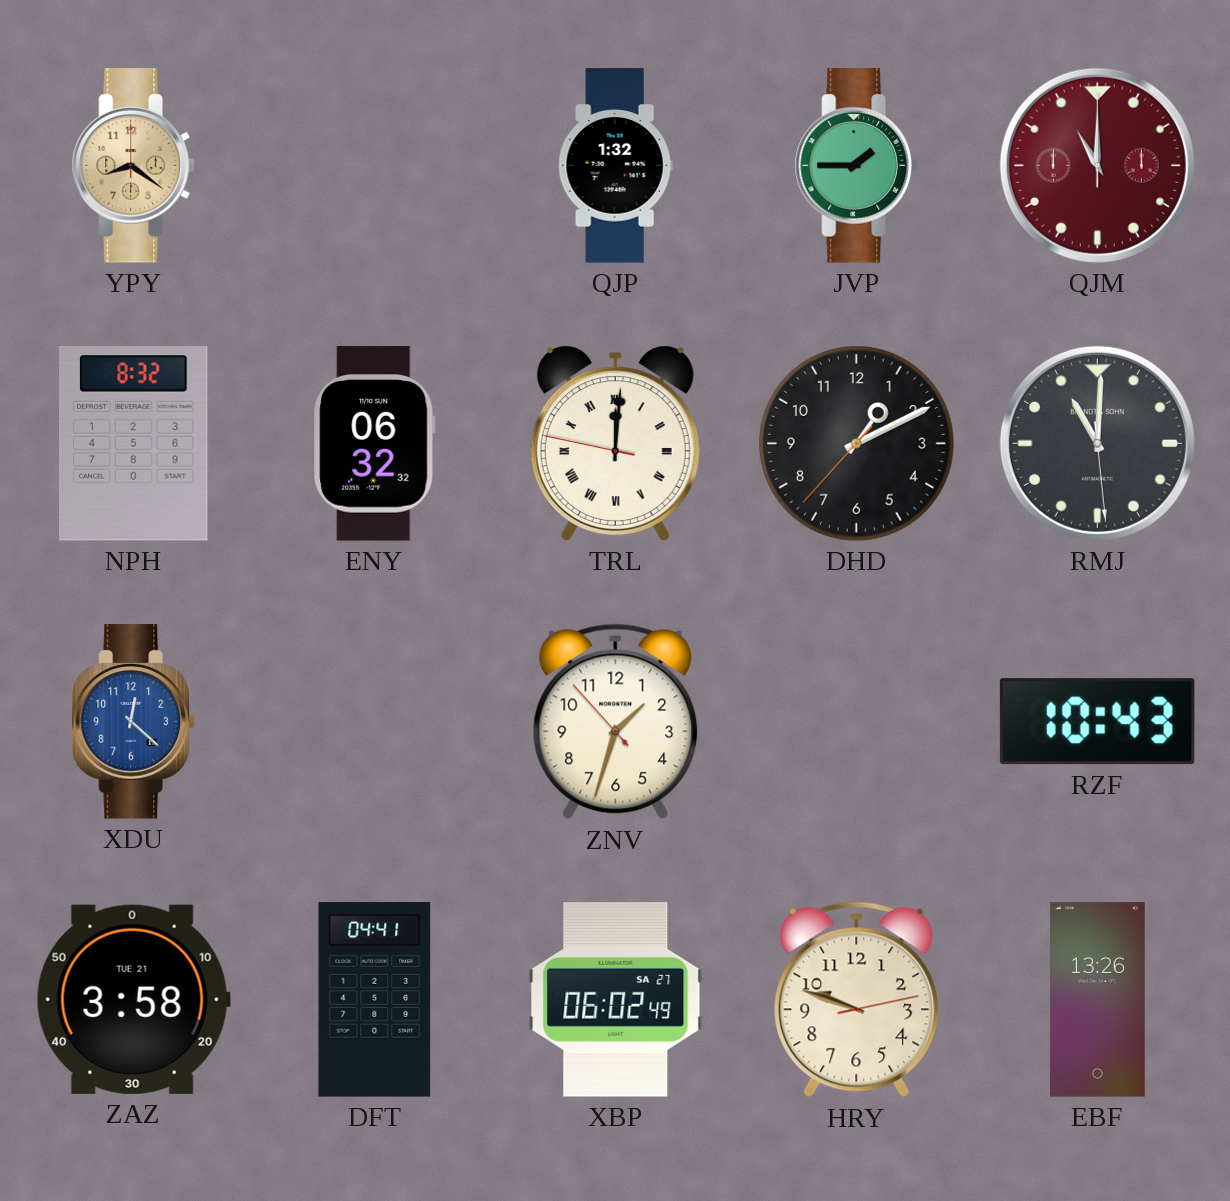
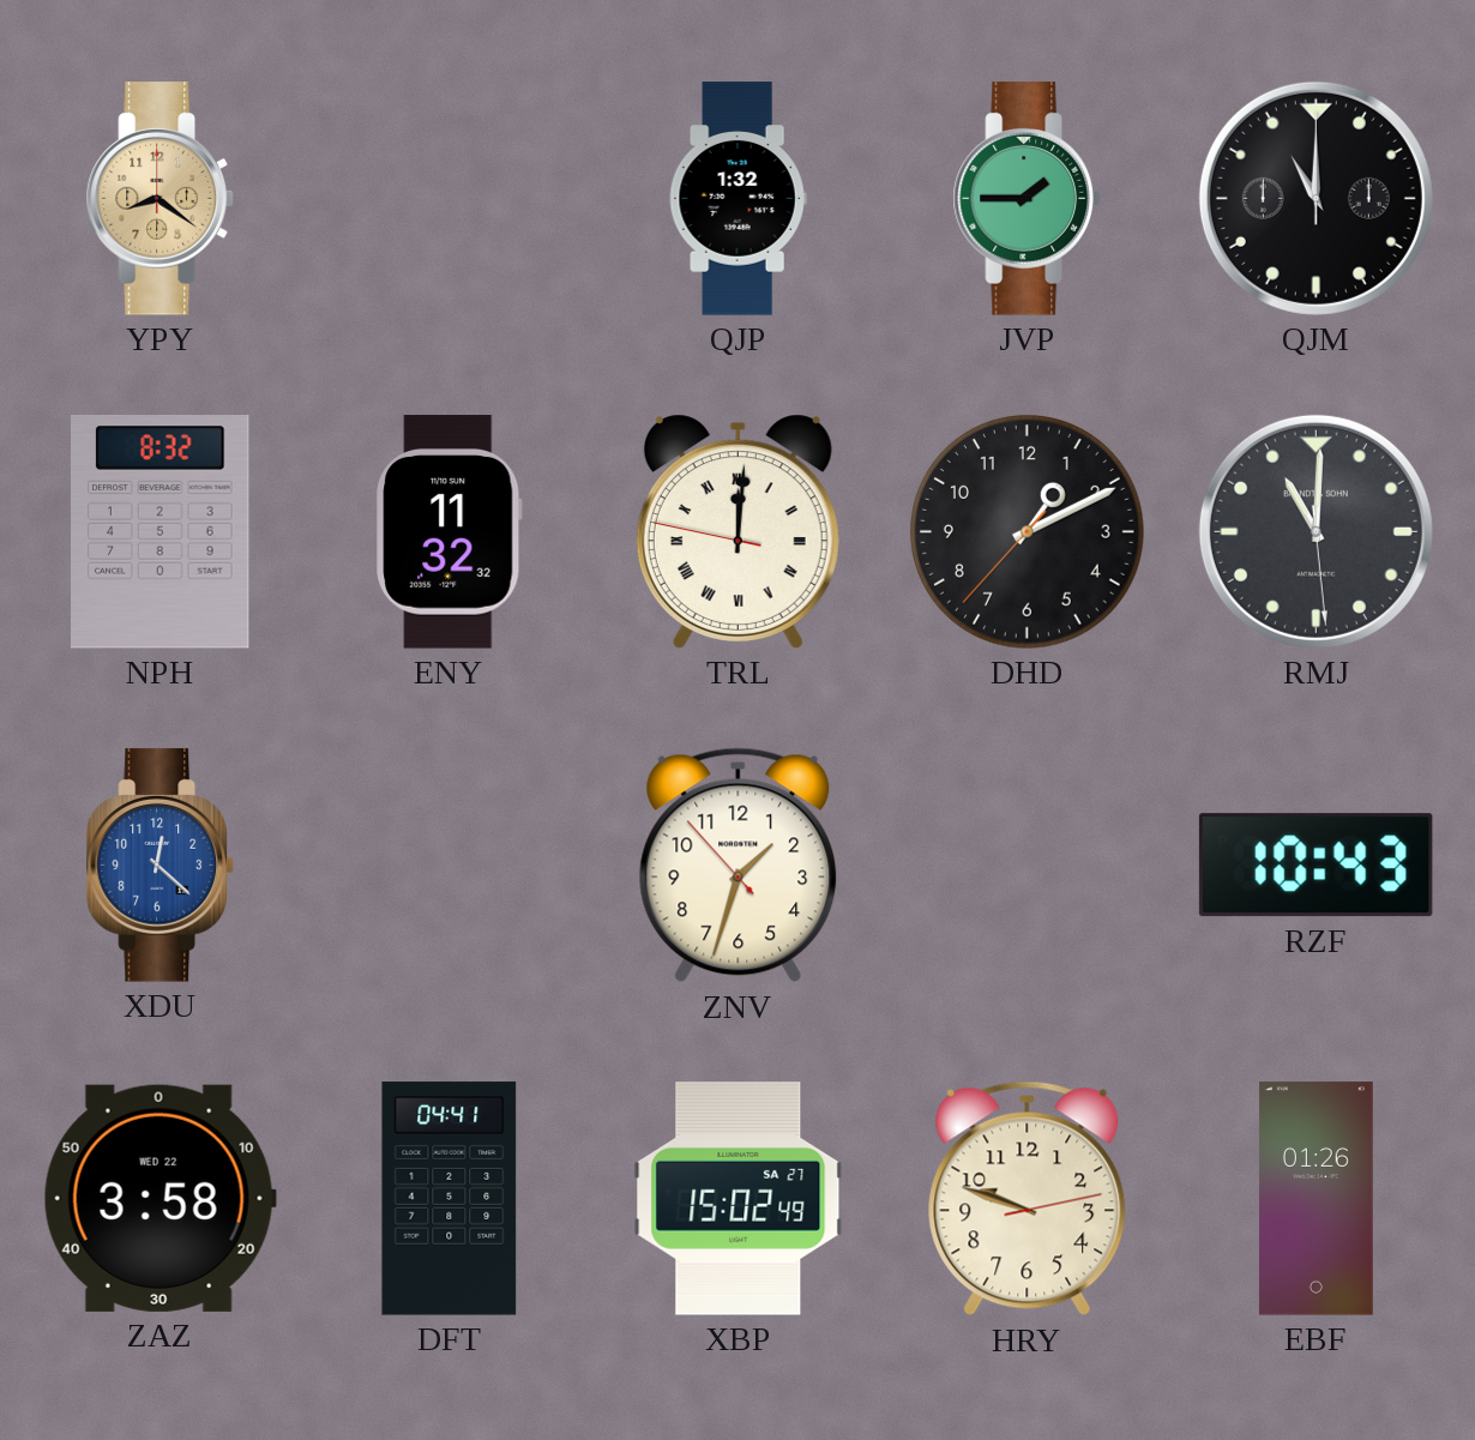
QJM dial: burgundy -> black (1316, 198)
ENY: 06:32 -> 11:32 (450, 532)
ZAZ date: TUE 21 -> WED 22 (159, 1198)
XBP: 06:02 -> 15:02 (739, 1199)
EBF: 13:26 -> 01:26 (1316, 1199)
